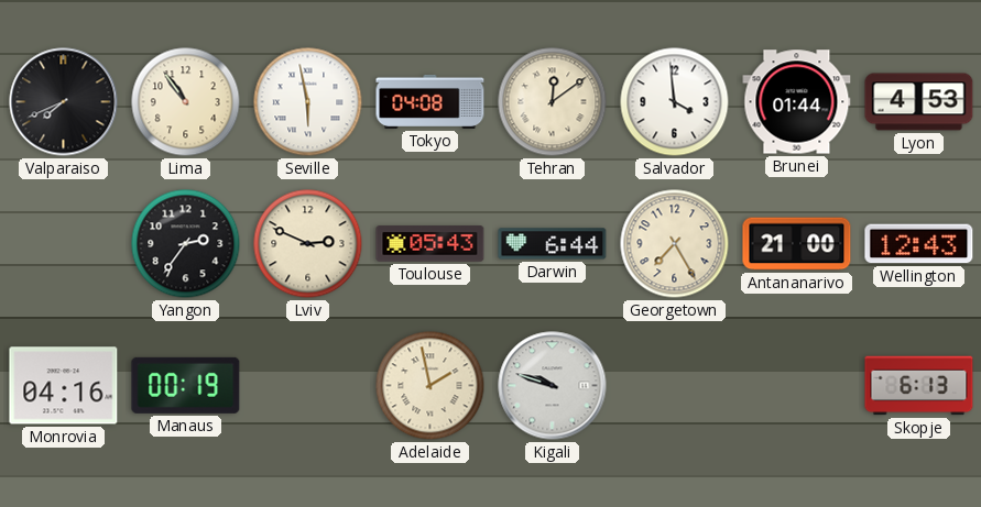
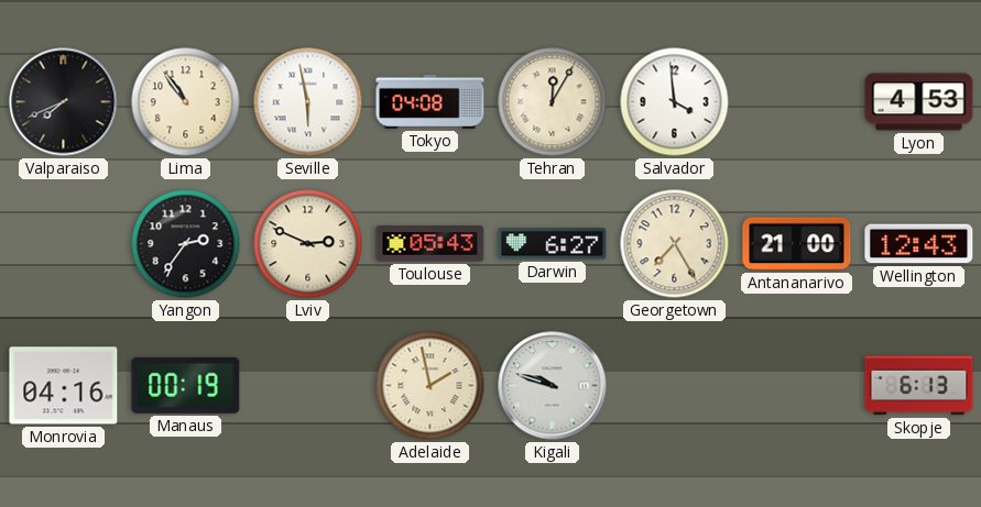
Tehran: 12:09 -> 12:05 (553, 102)
Brunei: 01:44 -> none (797, 102)
Darwin: 6:44 -> 6:27 (553, 244)
